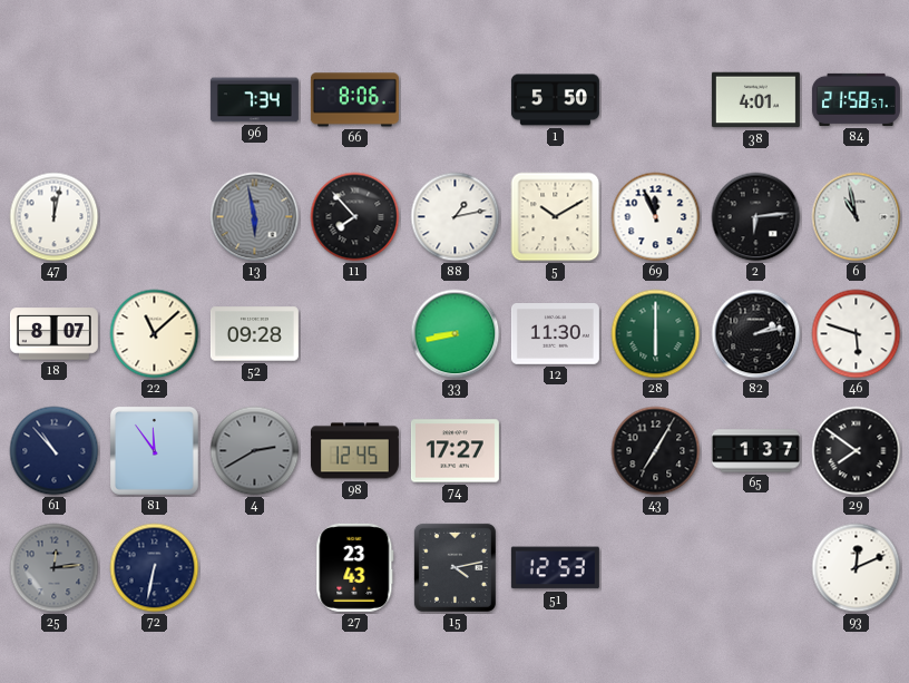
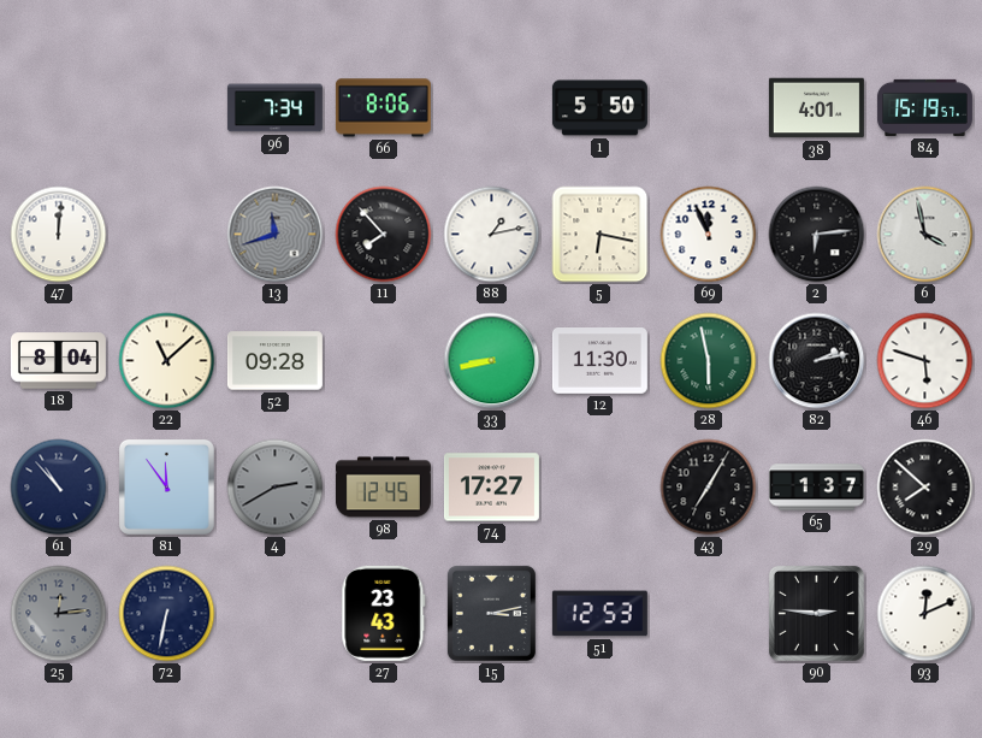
84: 21:58 -> 15:19 (924, 107)
47: 12:02 -> 12:01 (59, 235)
13: 5:58 -> 11:42 (276, 235)
5: 10:10 -> 6:17 (601, 235)
6: 10:58 -> 3:58 (925, 235)
18: 8:07 -> 8:04 (58, 361)
28: 6:00 -> 5:58 (709, 361)
29: 7:51 -> 7:52 (925, 488)
15: 4:13 -> 3:13 (491, 613)
90: none -> 2:46 (816, 613)
